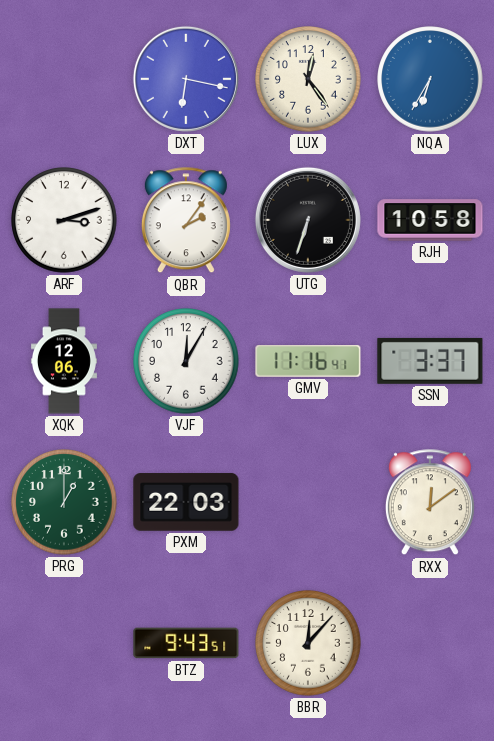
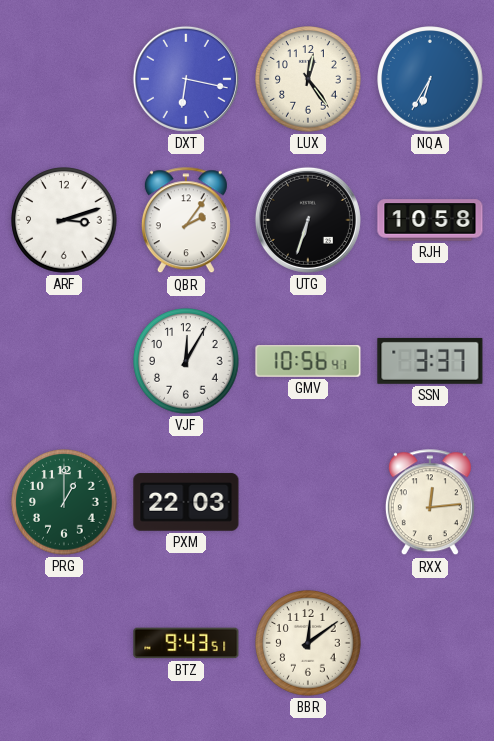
XQK: 12:06 -> none (64, 361)
GMV: 11:16 -> 10:56 (308, 362)
RXX: 12:09 -> 12:14 (430, 503)
BBR: 12:07 -> 12:09 (308, 643)
